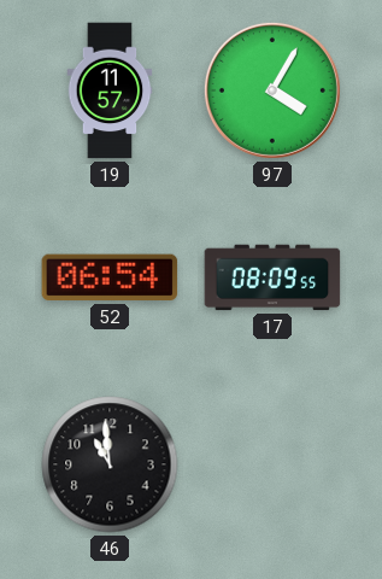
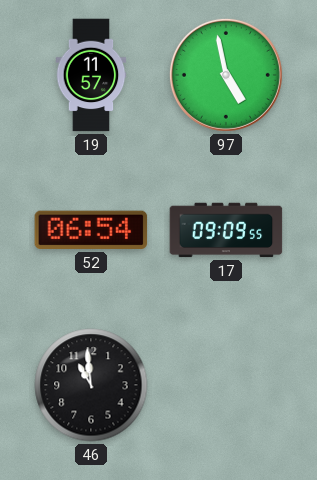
97: 4:05 -> 4:58 (226, 75)
17: 08:09 -> 09:09 (226, 230)
